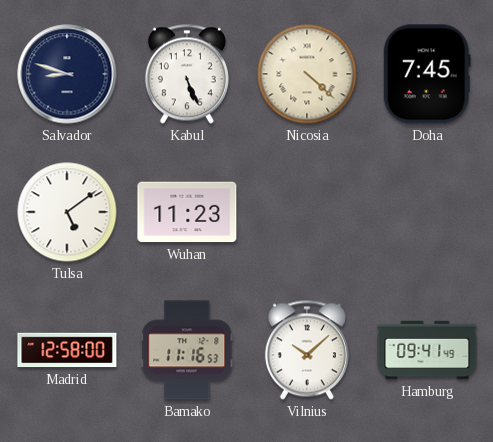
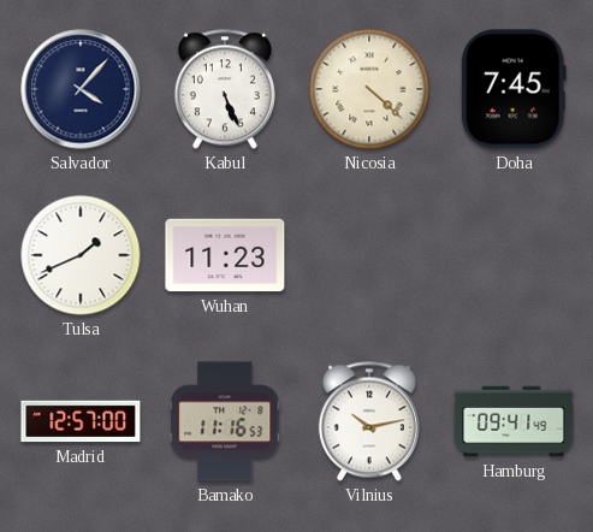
Salvador: 8:48 -> 4:07 (81, 89)
Tulsa: 5:09 -> 1:41 (81, 255)
Madrid: 12:58 -> 12:57 (81, 421)
Vilnius: 10:08 -> 10:13 (369, 421)
